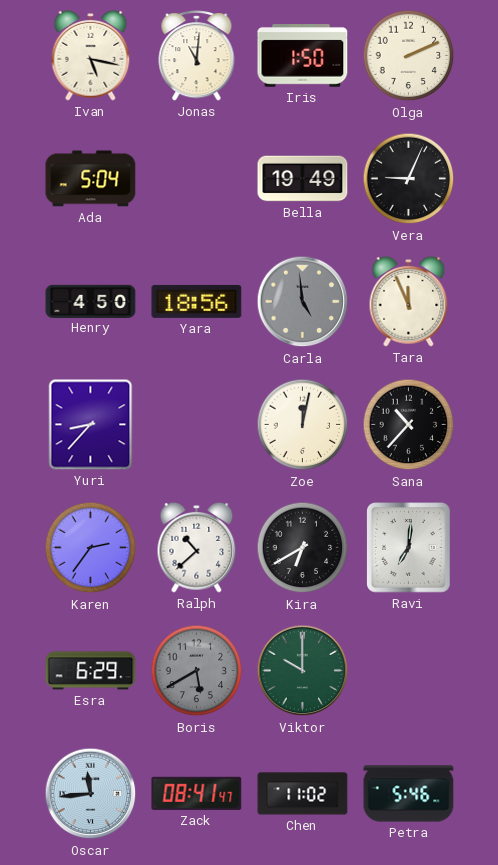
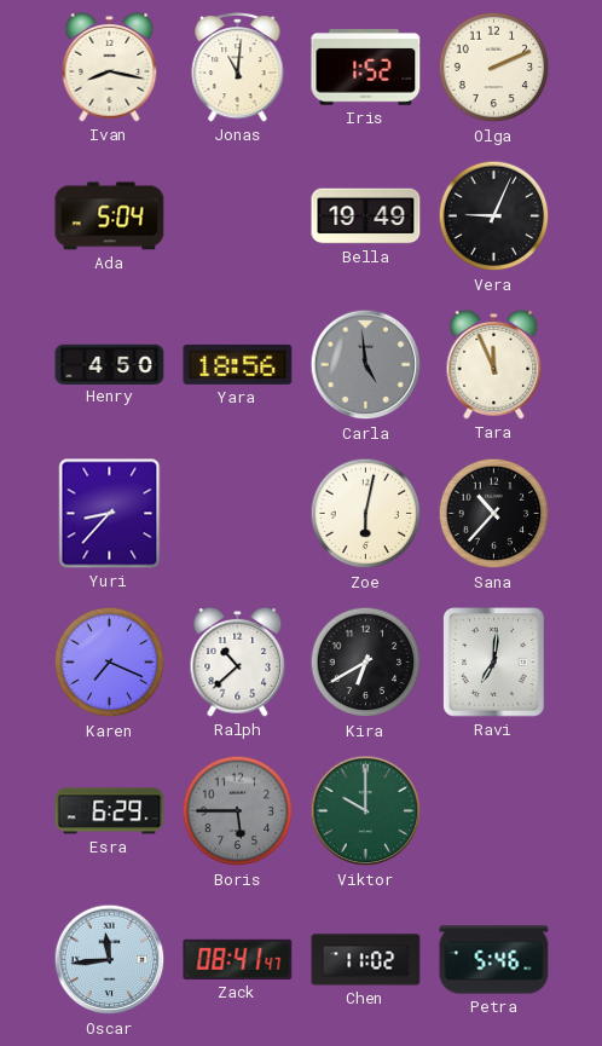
Ivan: 5:17 -> 8:17 (110, 68)
Iris: 1:50 -> 1:52 (366, 68)
Zoe: 12:02 -> 6:02 (366, 514)
Karen: 2:36 -> 7:19 (110, 663)
Boris: 5:40 -> 5:45 (238, 811)
